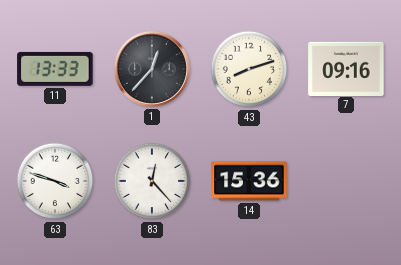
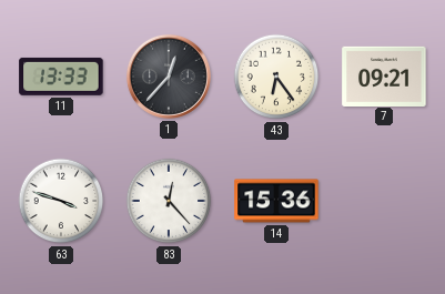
43: 8:12 -> 6:24 (276, 77)
7: 09:16 -> 09:21 (384, 75)
